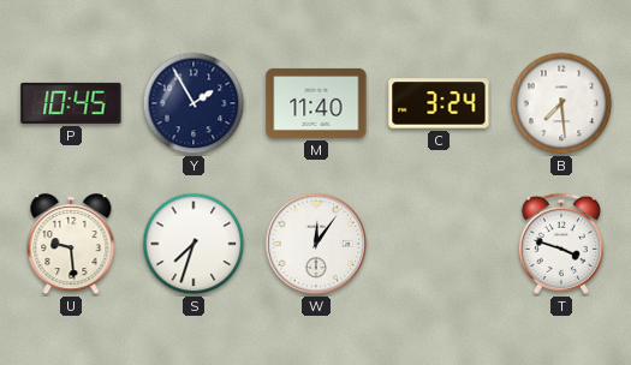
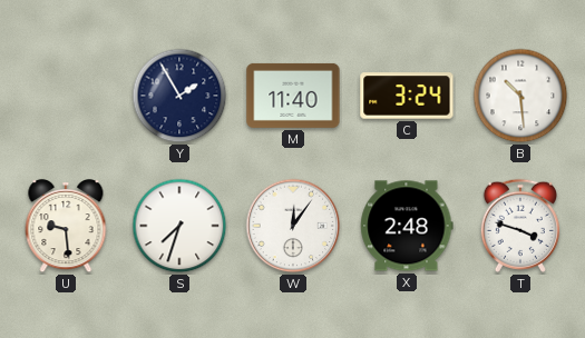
P: 10:45 -> none (71, 103)
B: 7:29 -> 10:29 (520, 96)
X: none -> 2:48 (407, 226)
